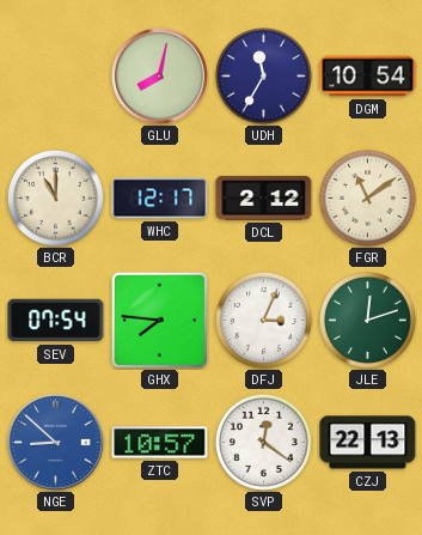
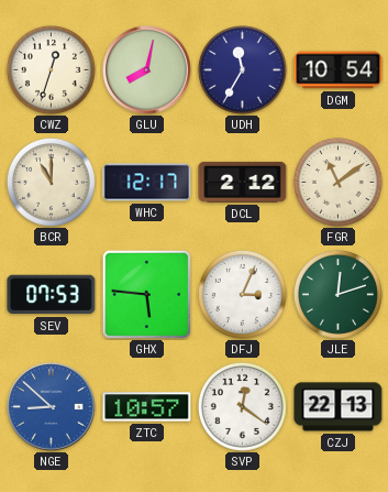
CWZ: none -> 12:33 (51, 69)
SEV: 07:54 -> 07:53 (52, 295)
GHX: 7:46 -> 5:46 (146, 294)
